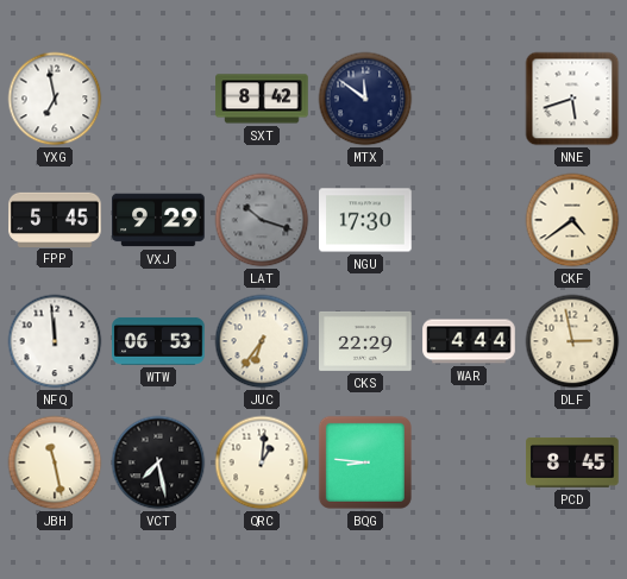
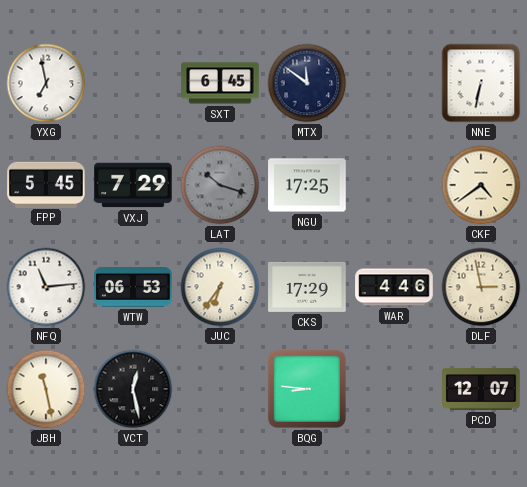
SXT: 8:42 -> 6:45 (220, 83)
NNE: 5:42 -> 6:32 (481, 83)
VXJ: 9:29 -> 7:29 (133, 185)
NGU: 17:30 -> 17:25 (307, 185)
NFQ: 11:59 -> 11:14 (46, 287)
CKS: 22:29 -> 17:29 (307, 287)
WAR: 4:44 -> 4:46 (394, 287)
VCT: 7:28 -> 12:28 (133, 389)
QRC: 1:01 -> none (262, 462)
PCD: 8:45 -> 12:07 (481, 389)
